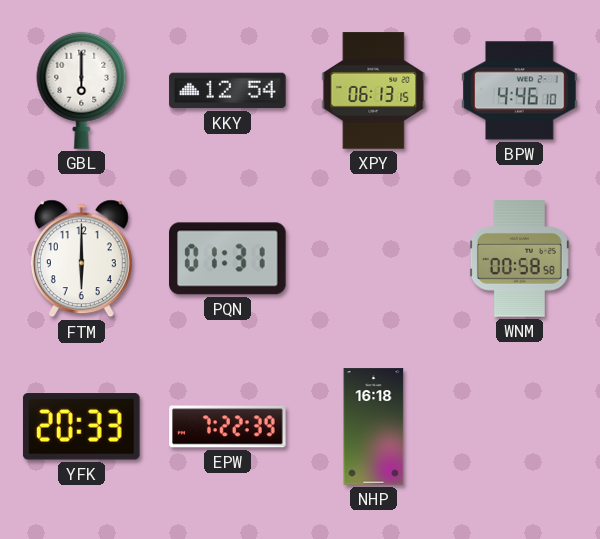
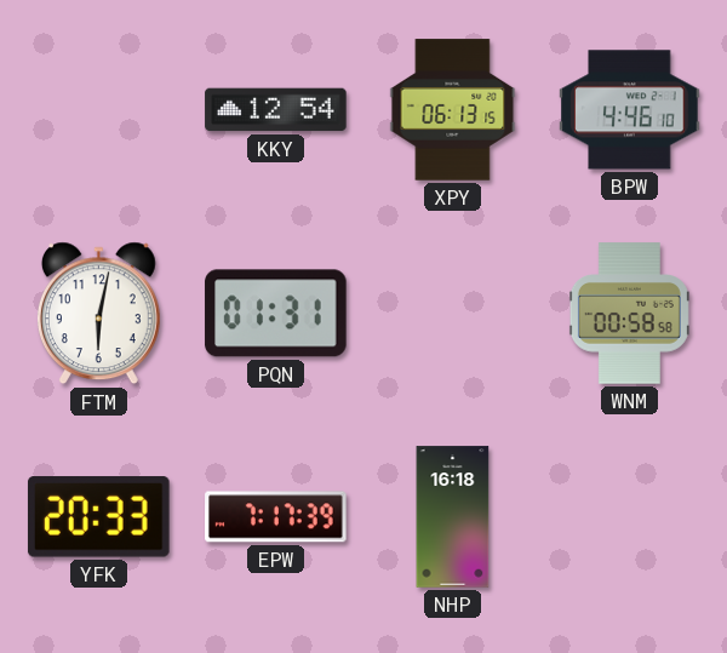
GBL: 6:00 -> none (82, 90)
FTM: 6:00 -> 6:02 (98, 314)
EPW: 7:22 -> 7:17 (276, 517)
